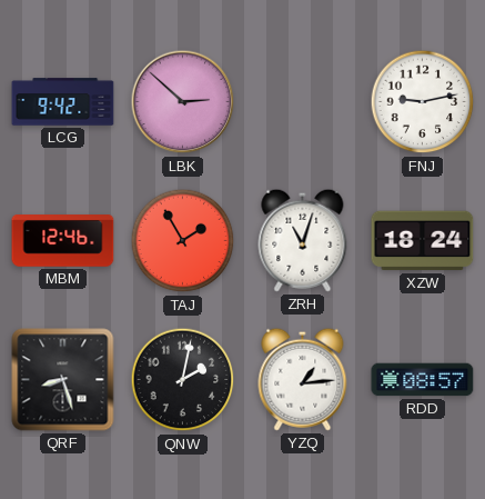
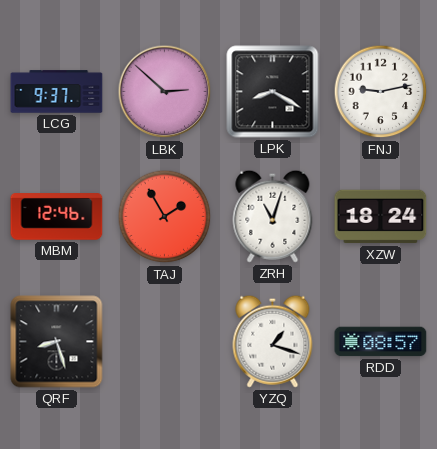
LCG: 9:42 -> 9:37 (57, 92)
LPK: none -> 8:20 (273, 92)
QNW: 2:02 -> none (183, 380)
YZQ: 1:14 -> 1:18 (273, 341)
